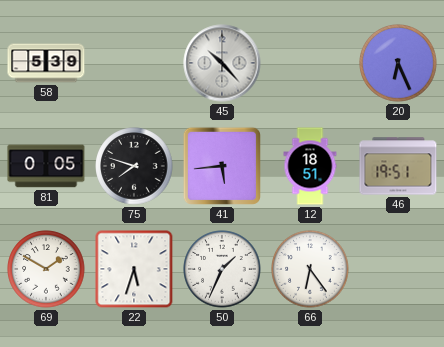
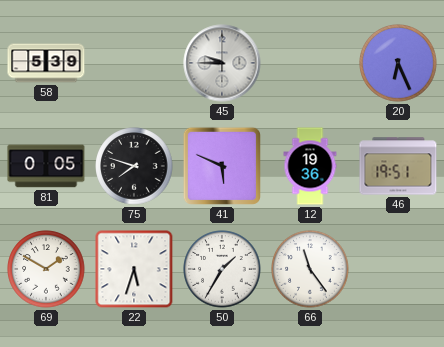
45: 10:23 -> 9:45 (222, 63)
41: 5:44 -> 5:49 (222, 166)
12: 18:51 -> 19:36 (310, 166)
50: 1:34 -> 1:35 (222, 269)
66: 6:24 -> 11:24 (310, 269)
